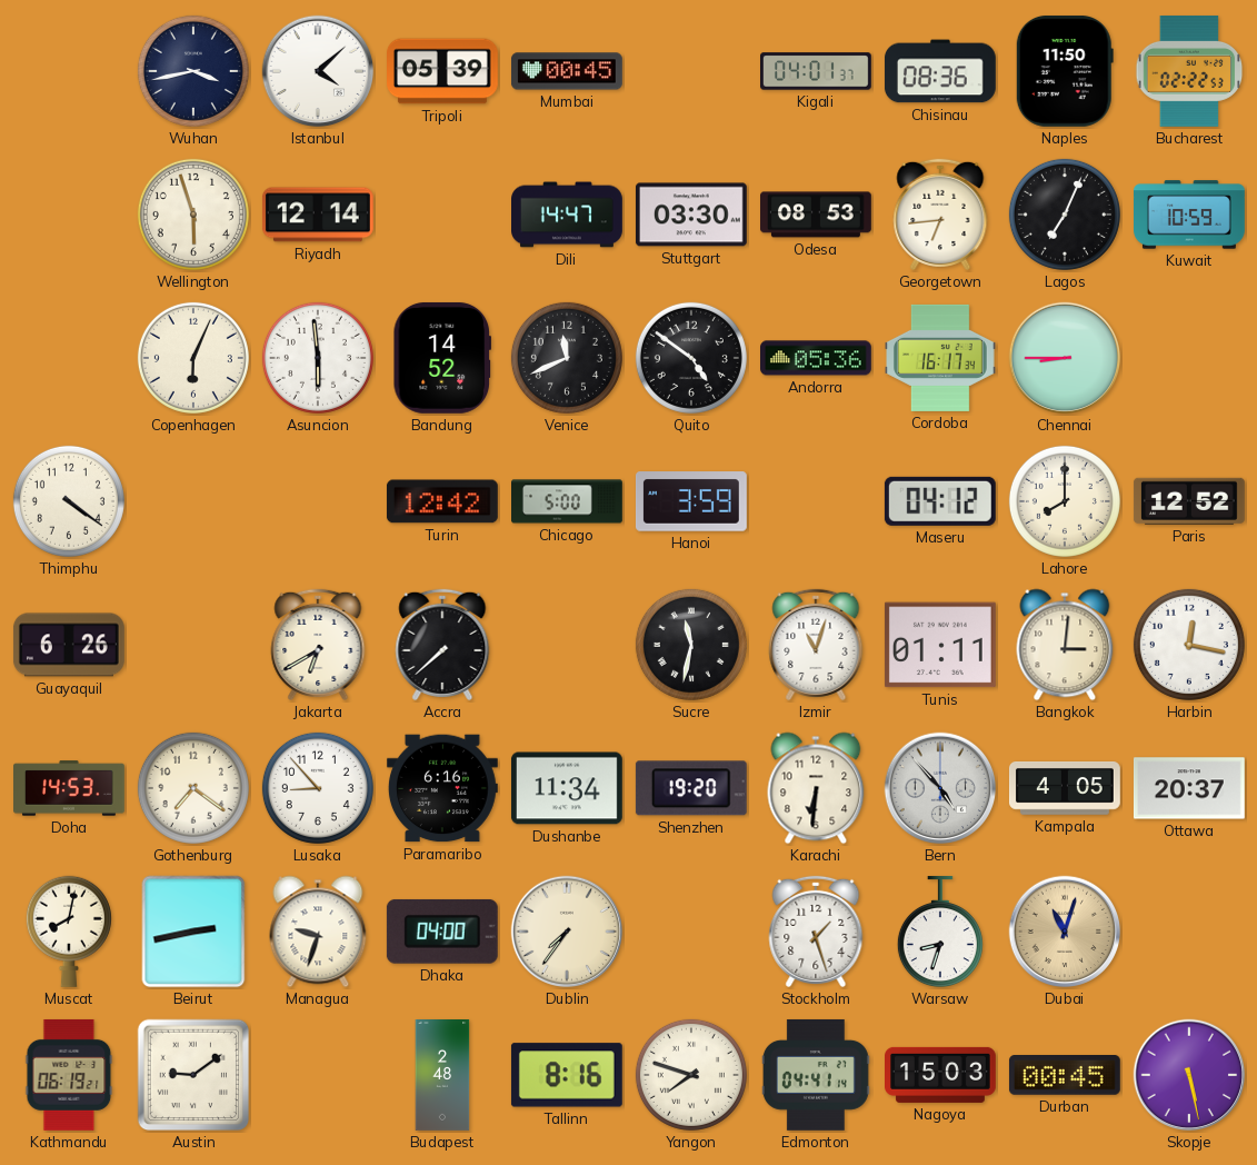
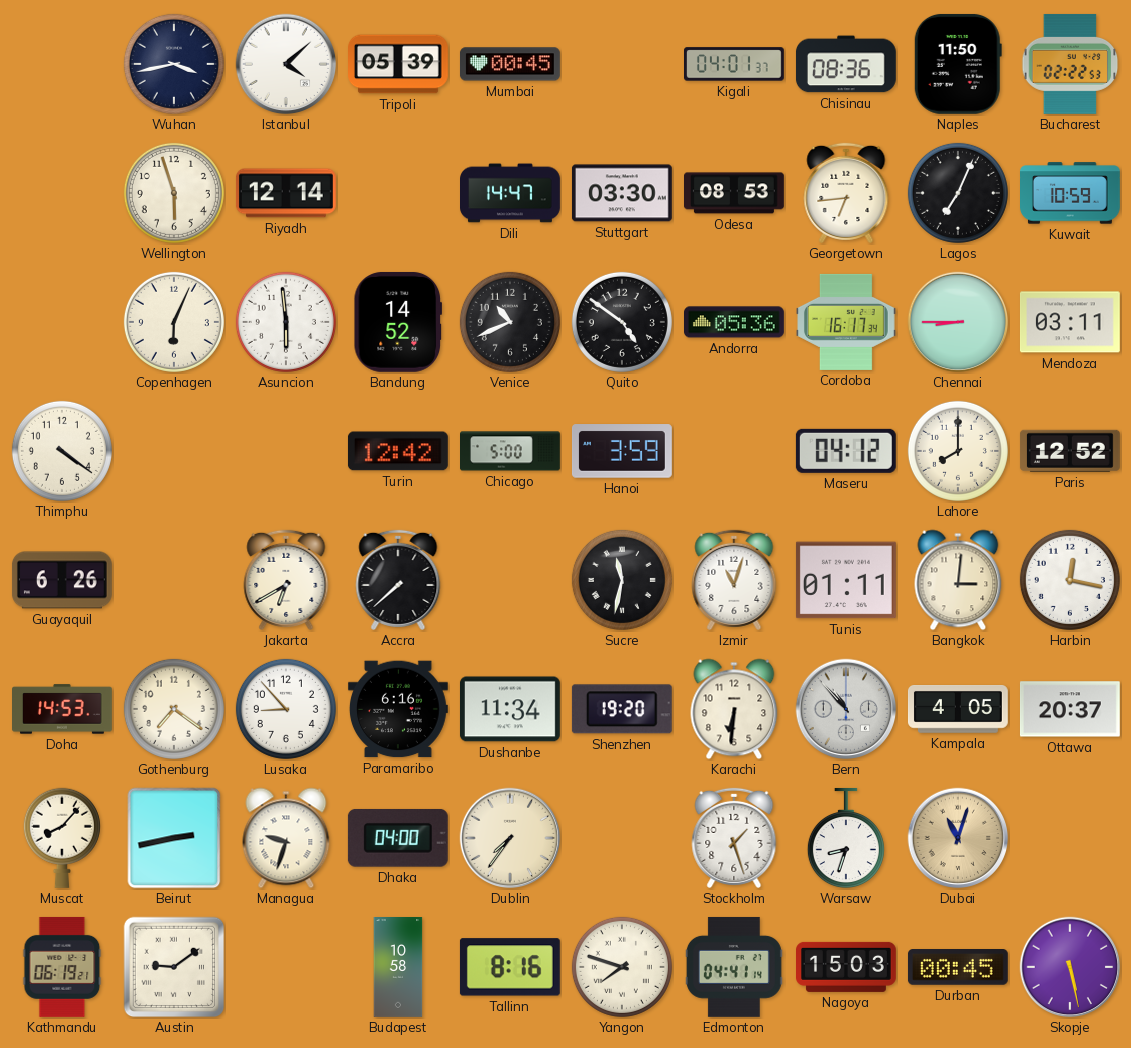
Venice: 11:41 -> 10:41 (510, 322)
Mendoza: none -> 03:11 (1070, 322)
Bern: 4:53 -> 10:53 (846, 709)
Muscat: 8:02 -> 8:07 (62, 838)
Budapest: 2:48 -> 10:58 (398, 968)
